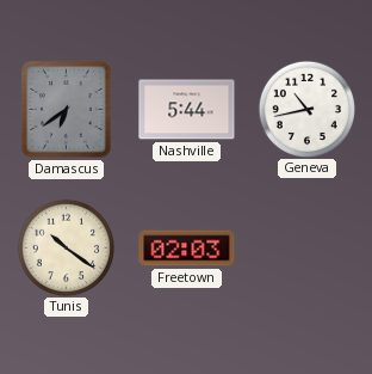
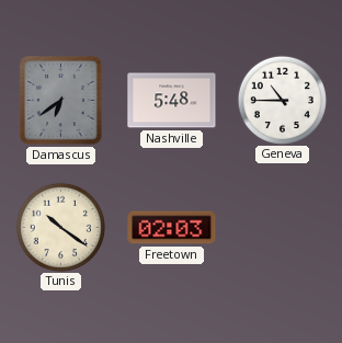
Nashville: 5:44 -> 5:48 (172, 101)
Geneva: 10:43 -> 10:45 (282, 100)
